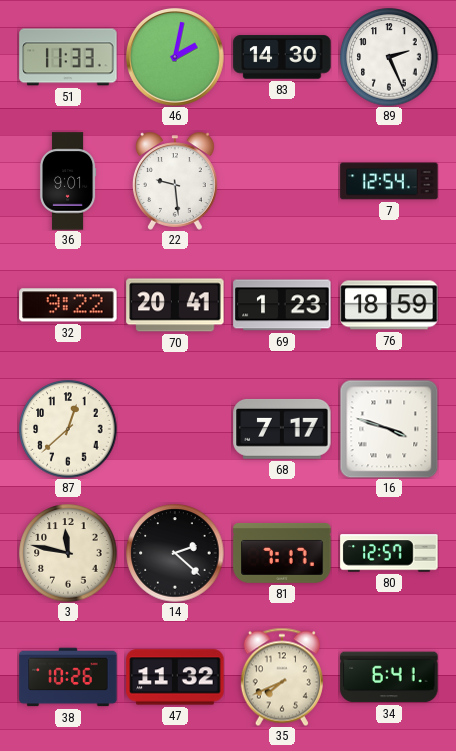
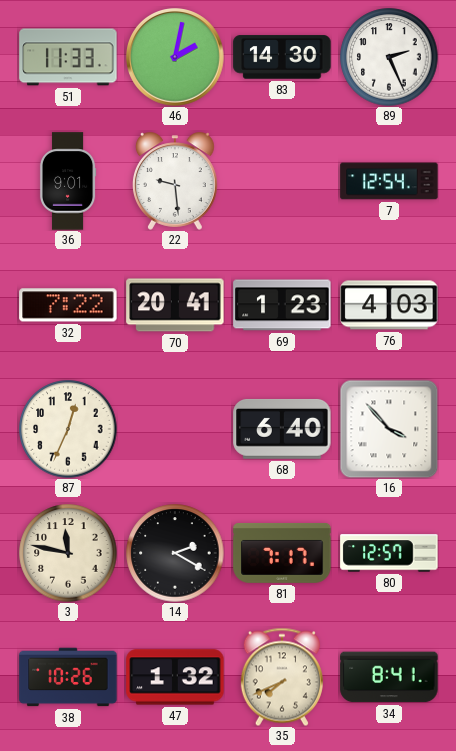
32: 9:22 -> 7:22 (68, 305)
76: 18:59 -> 4:03 (389, 305)
87: 12:38 -> 12:34 (68, 429)
68: 7:17 -> 6:40 (282, 429)
16: 3:48 -> 3:53 (389, 429)
14: 2:22 -> 2:20 (175, 553)
47: 11:32 -> 1:32 (175, 677)
34: 6:41 -> 8:41 (389, 677)
